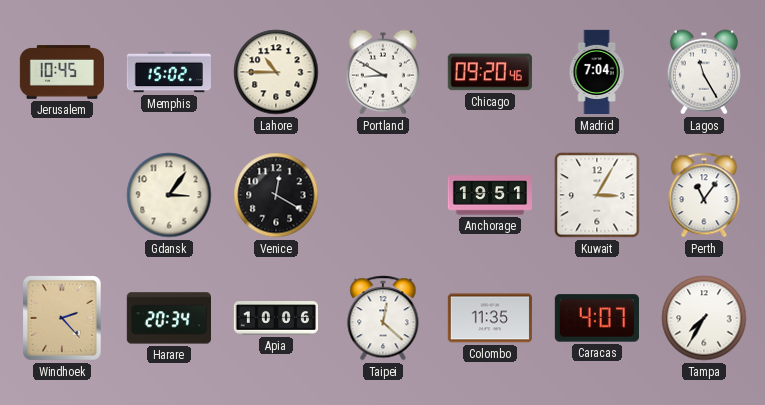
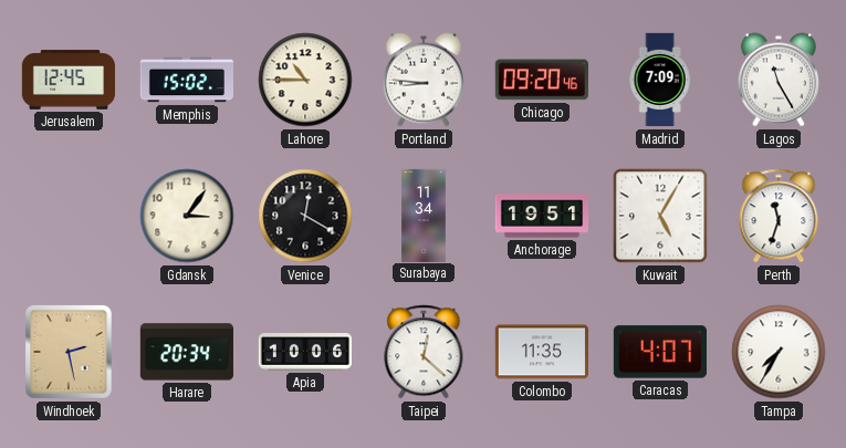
Jerusalem: 10:45 -> 12:45 (67, 80)
Portland: 8:50 -> 8:46 (424, 80)
Madrid: 7:04 -> 7:09 (660, 80)
Surabaya: none -> 11:34 (424, 215)
Kuwait: 3:05 -> 5:05 (660, 216)
Perth: 11:06 -> 11:33 (779, 216)
Windhoek: 2:23 -> 2:28 (69, 352)
